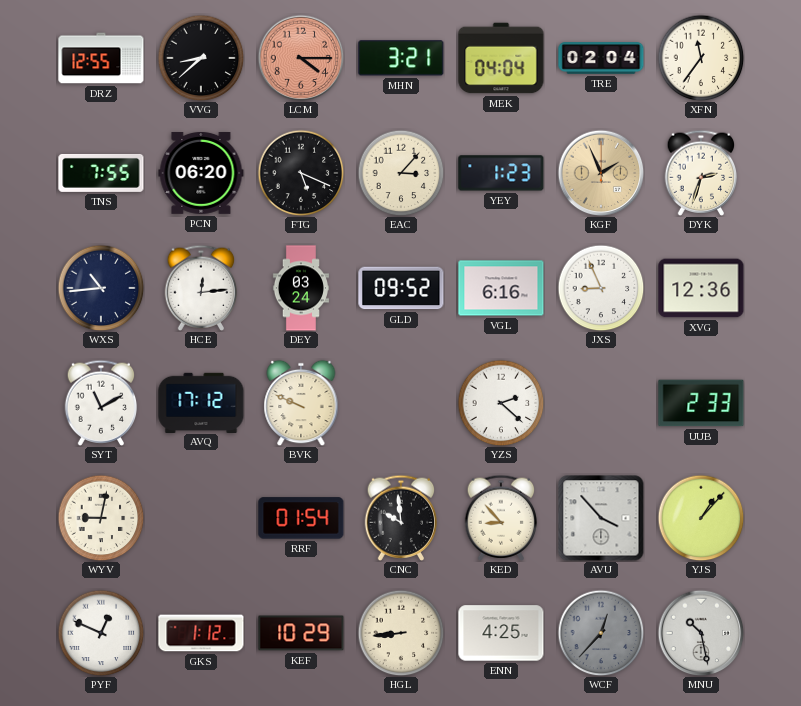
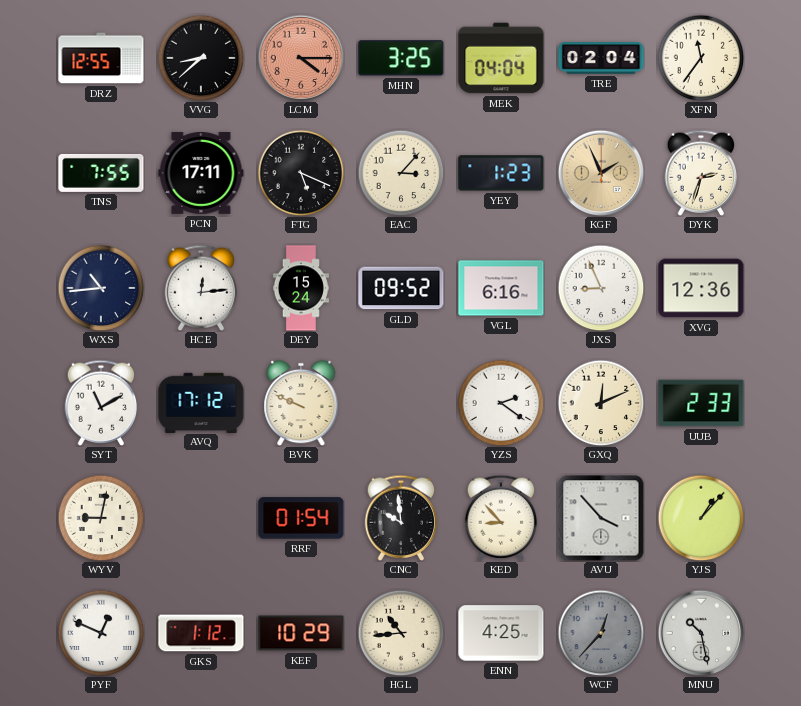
MHN: 3:21 -> 3:25 (401, 58)
PCN: 06:20 -> 17:11 (201, 174)
DEY: 03:24 -> 15:24 (300, 288)
YZS: 2:22 -> 2:21 (501, 403)
GXQ: none -> 12:11 (601, 403)
HGL: 8:44 -> 10:44 (401, 633)
